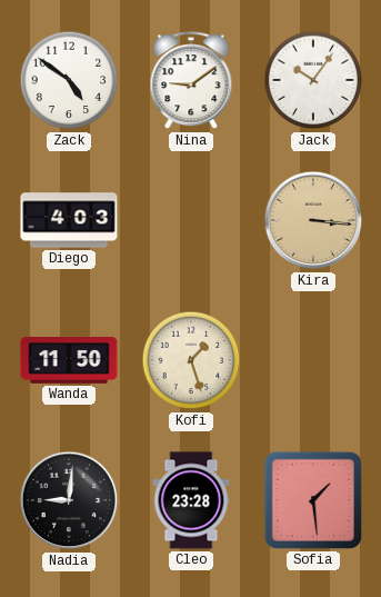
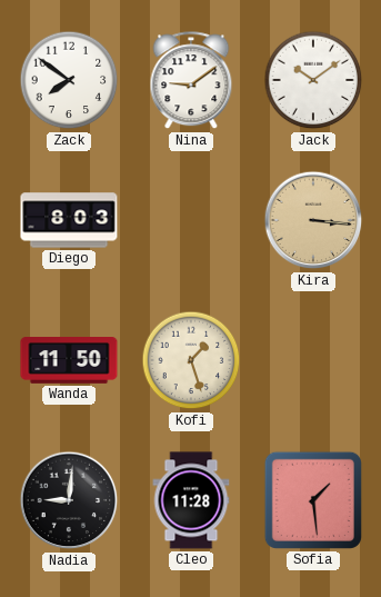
Zack: 4:51 -> 7:51 (69, 80)
Jack: 10:06 -> 10:09 (313, 80)
Diego: 4:03 -> 8:03 (69, 220)
Cleo: 23:28 -> 11:28 (191, 500)
